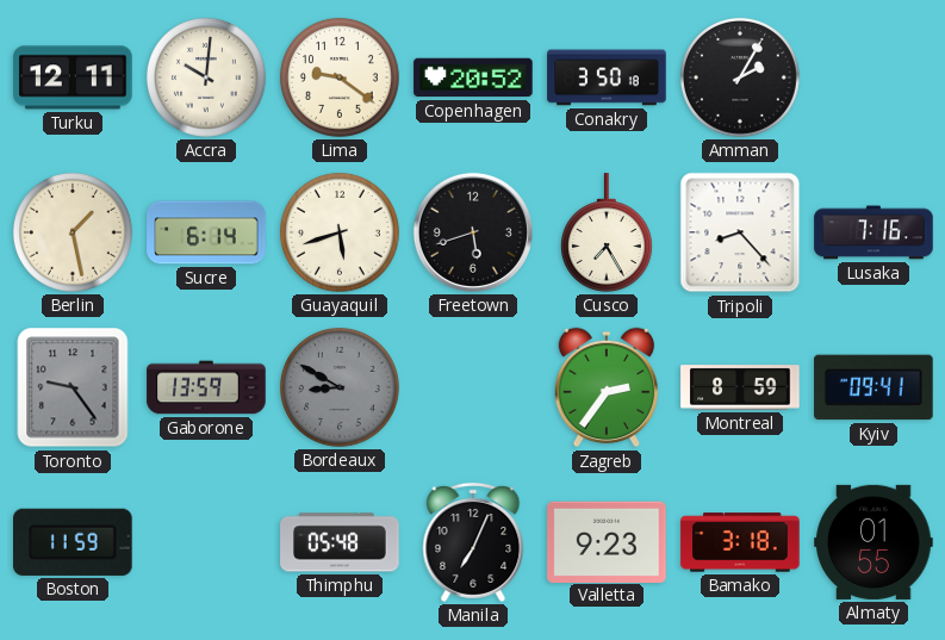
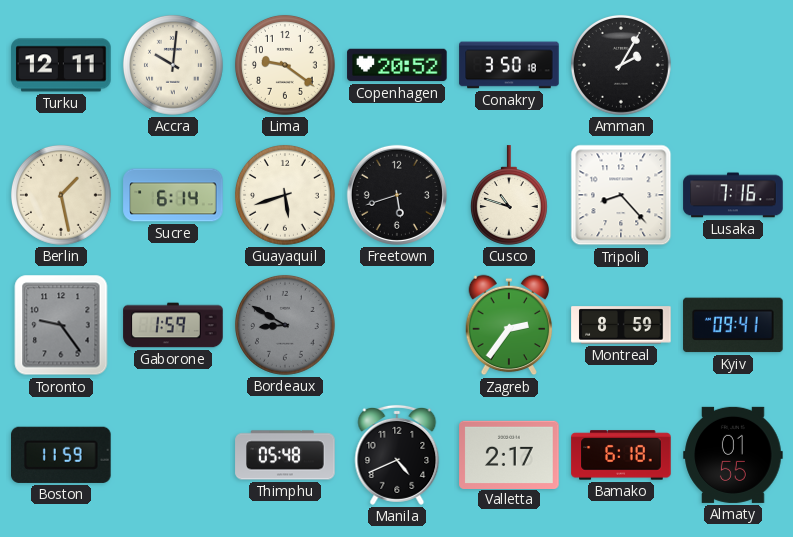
Cusco: 7:25 -> 10:48 (509, 195)
Gaborone: 13:59 -> 1:59 (173, 325)
Manila: 7:04 -> 4:41 (397, 455)
Valletta: 9:23 -> 2:17 (509, 454)
Bamako: 3:18 -> 6:18 (621, 455)
